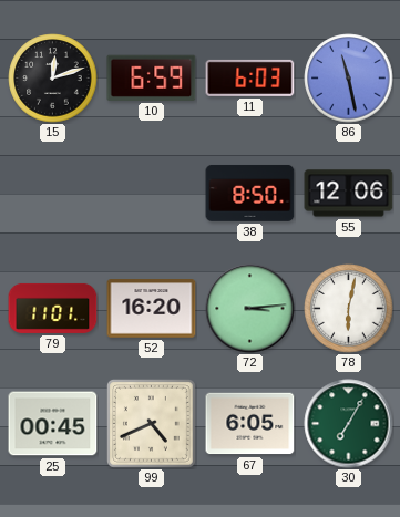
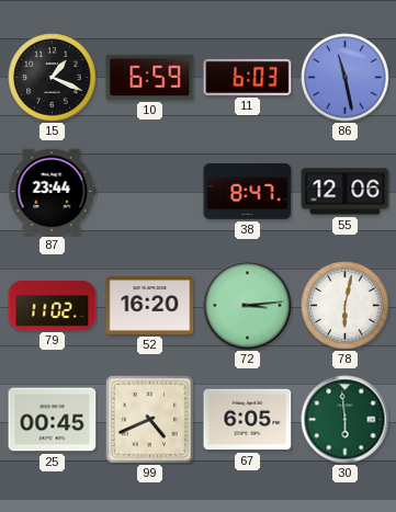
15: 12:12 -> 1:19 (53, 78)
87: none -> 23:44 (53, 192)
38: 8:50 -> 8:47 (248, 191)
79: 11:01 -> 11:02 (53, 305)
30: 7:05 -> 5:59 (346, 420)
